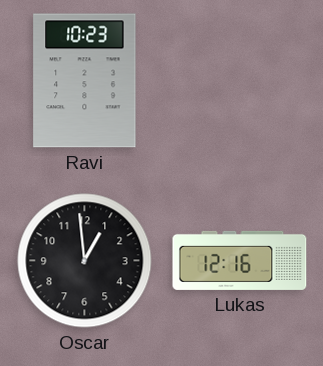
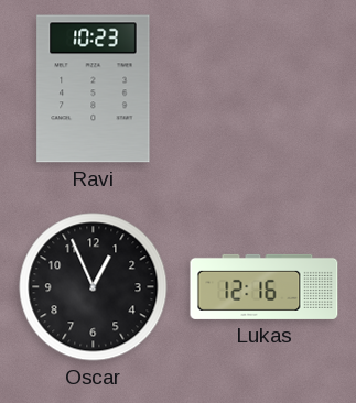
Oscar: 12:59 -> 12:56 (94, 287)
